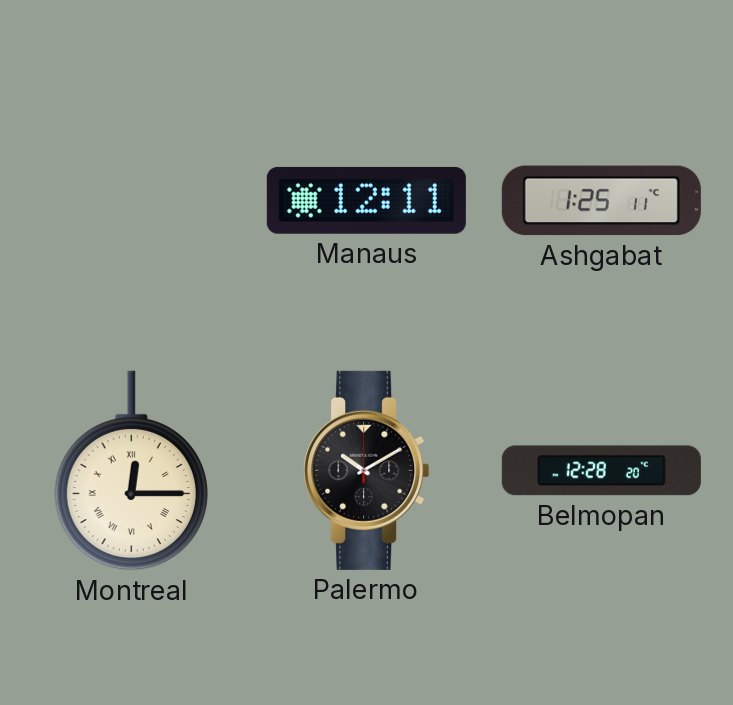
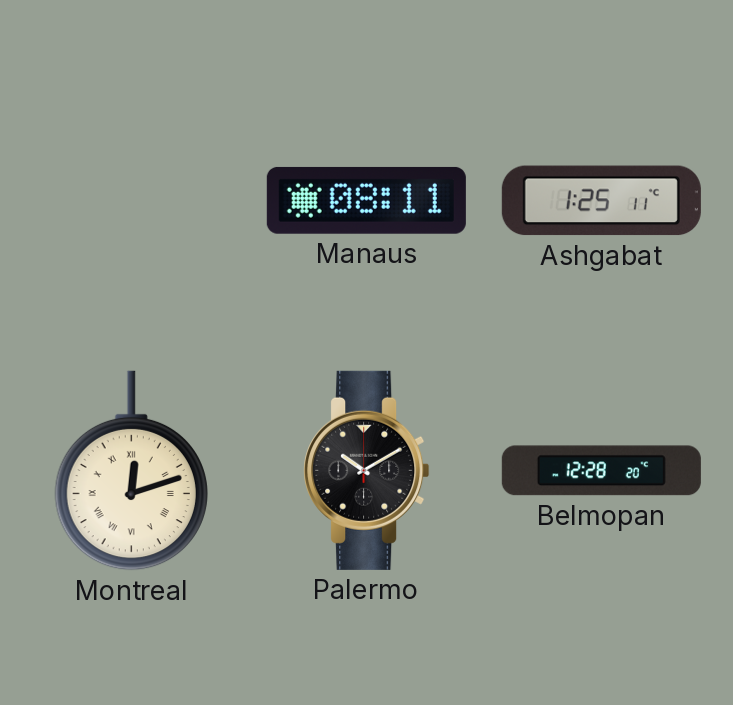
Manaus: 12:11 -> 08:11 (366, 200)
Montreal: 12:15 -> 12:12 (131, 471)
